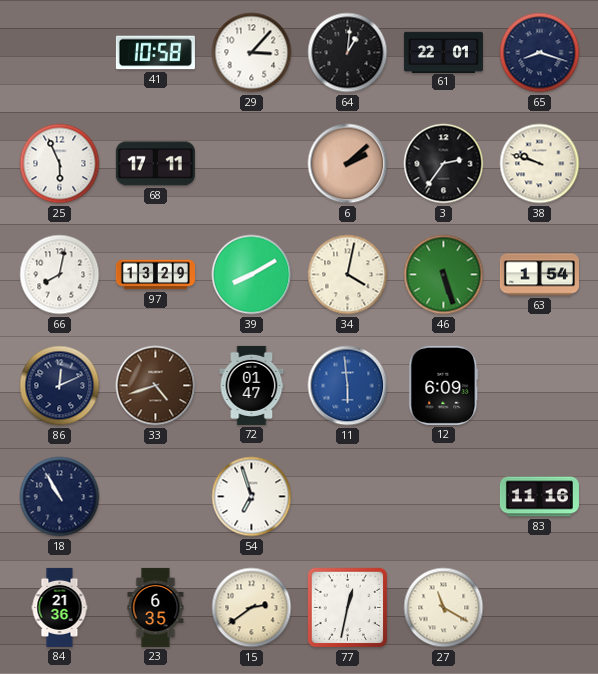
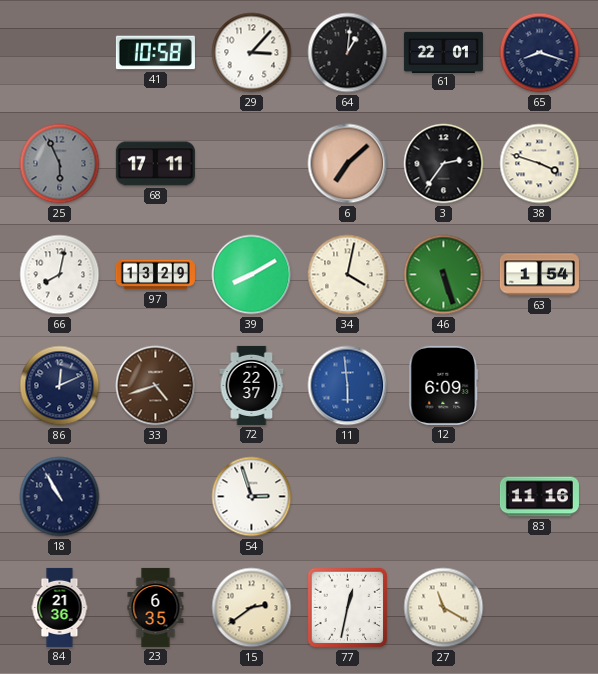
25 dial: white -> grey (60, 164)
6: 2:08 -> 7:08 (348, 164)
38: 9:48 -> 3:48 (540, 164)
72: 01:47 -> 22:37 (252, 385)
54: 6:57 -> 2:57 (252, 497)
